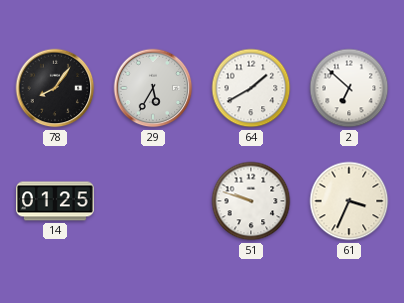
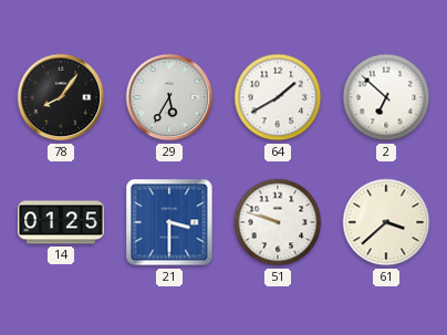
21: none -> 3:30 (169, 222)
61: 3:34 -> 3:38 (386, 222)
